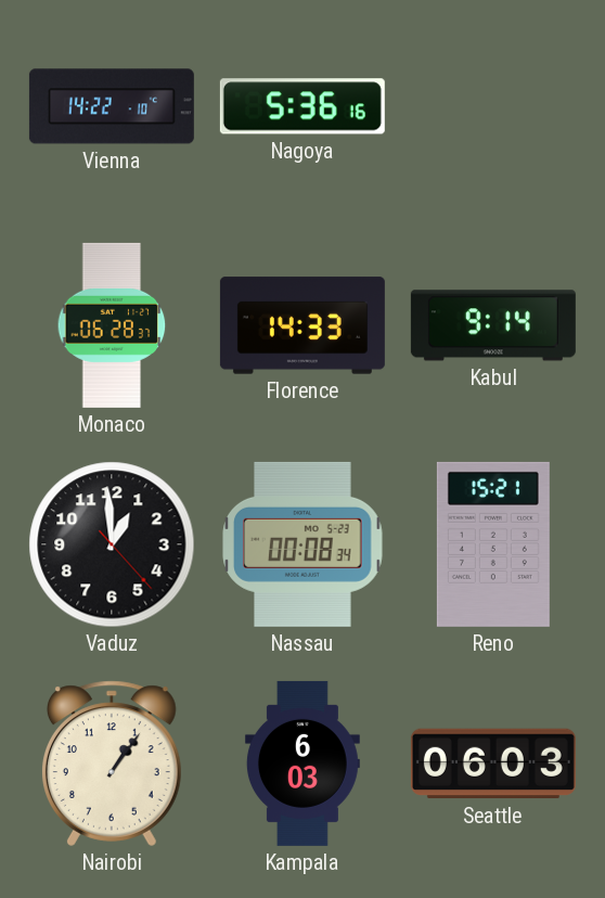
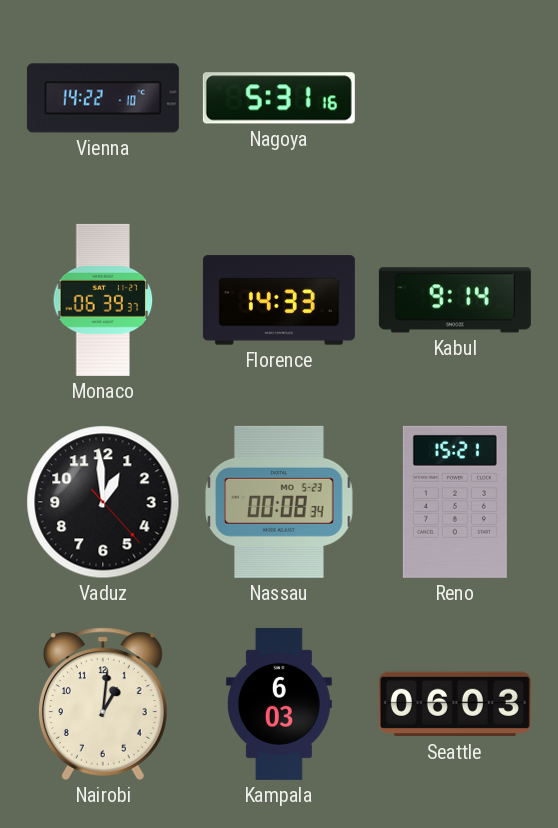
Nagoya: 5:36 -> 5:31 (279, 98)
Monaco: 06:28 -> 06:39 (103, 300)
Nairobi: 1:06 -> 1:01 (103, 704)
